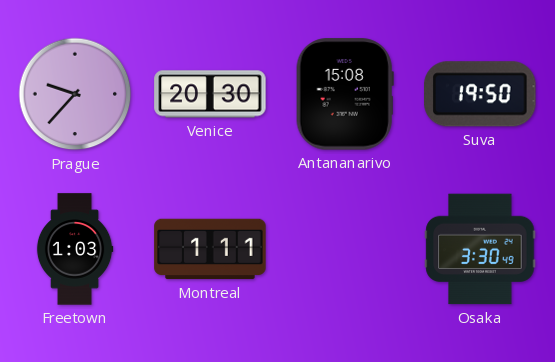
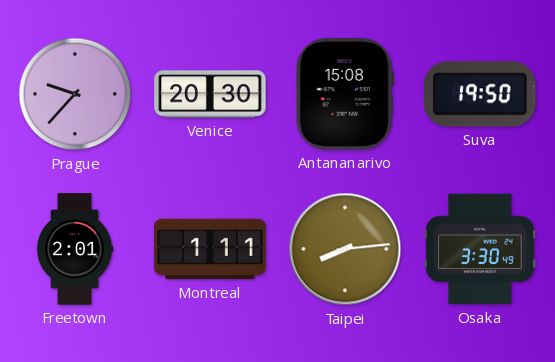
Freetown: 1:03 -> 2:01 (75, 249)
Taipei: none -> 8:14 (345, 249)
